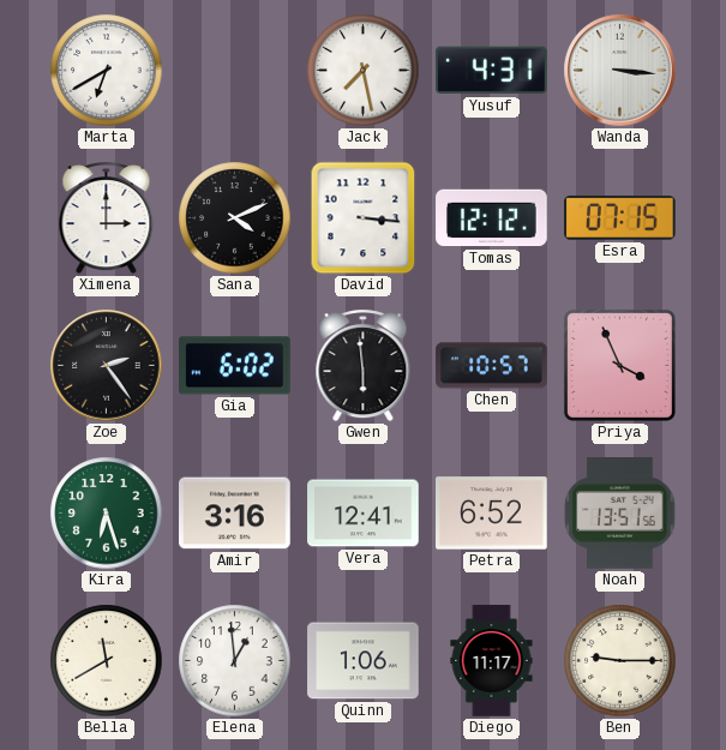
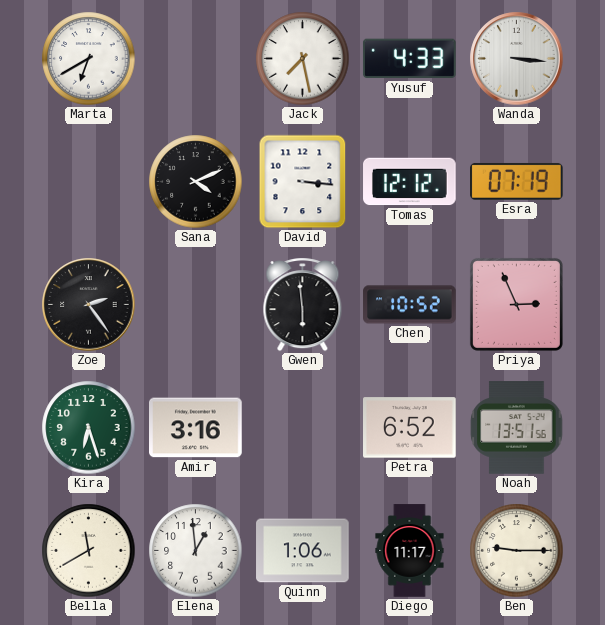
Yusuf: 4:31 -> 4:33 (409, 59)
Ximena: 3:00 -> none (107, 218)
Esra: 07:15 -> 07:19 (517, 181)
Gia: 6:02 -> none (235, 366)
Chen: 10:57 -> 10:52 (410, 305)
Priya: 3:56 -> 2:56 (516, 304)
Vera: 12:41 -> none (364, 514)
